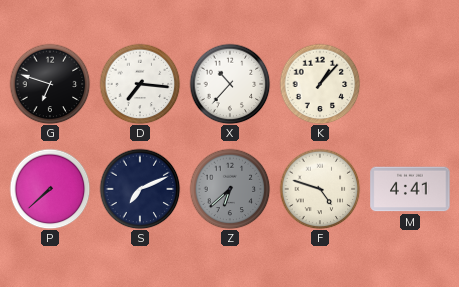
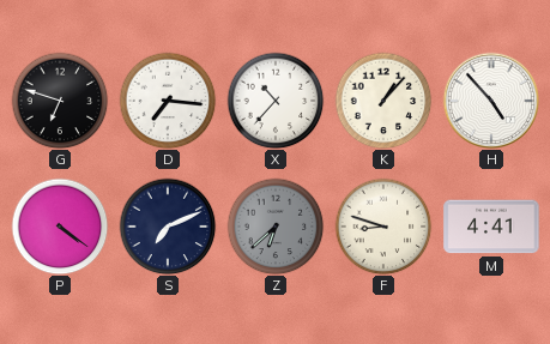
H: none -> 4:53 (491, 101)
P: 7:38 -> 4:21 (60, 227)
F: 4:48 -> 8:48 (383, 227)
